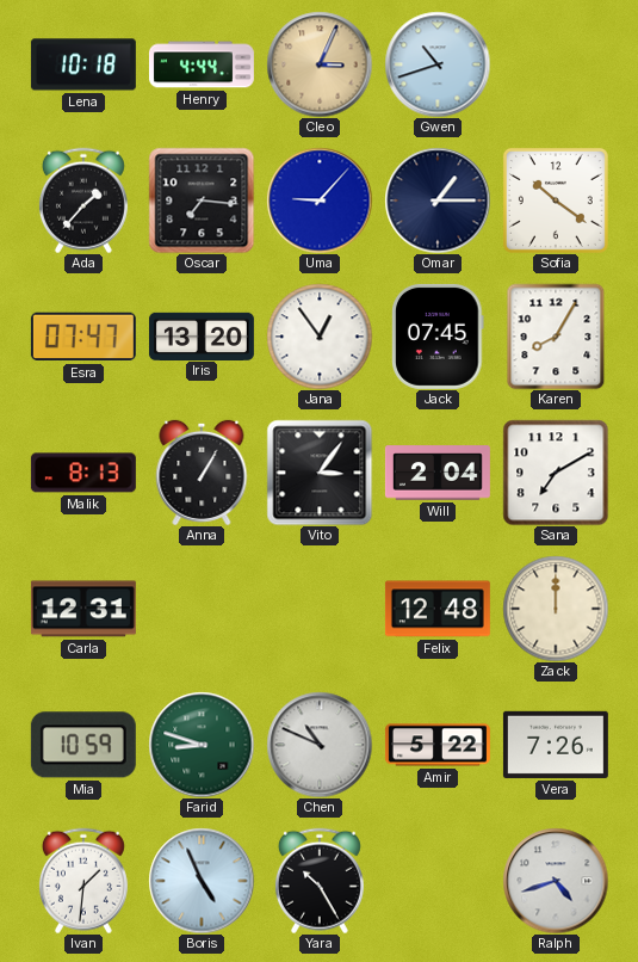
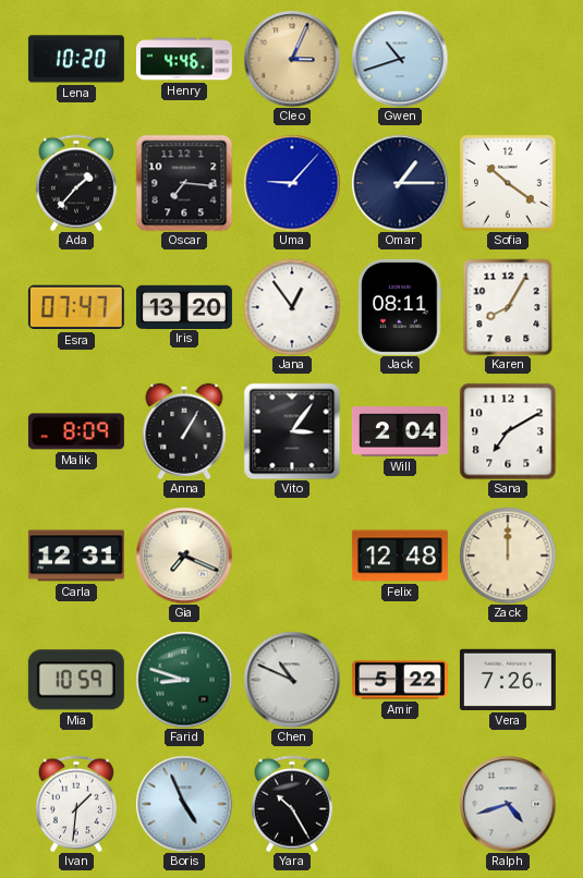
Lena: 10:18 -> 10:20 (76, 59)
Henry: 4:44 -> 4:46 (184, 59)
Jack: 07:45 -> 08:11 (400, 307)
Malik: 8:13 -> 8:09 (76, 431)
Gia: none -> 7:19 (184, 556)
